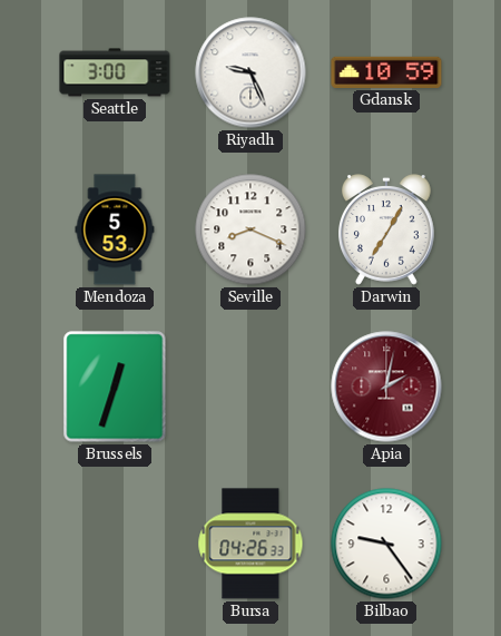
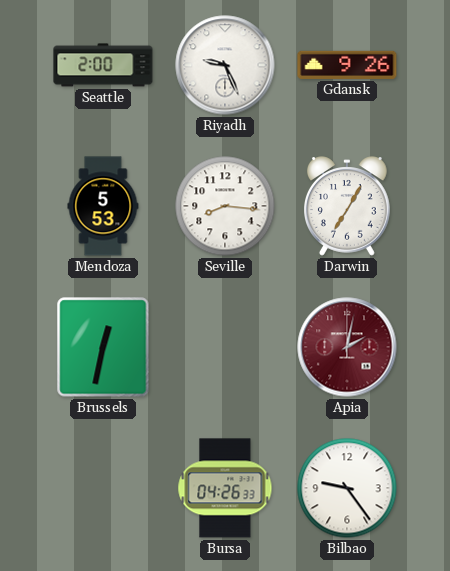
Seattle: 3:00 -> 2:00 (103, 65)
Gdansk: 10:59 -> 9:26 (347, 65)
Seville: 8:19 -> 8:16 (225, 206)
Brussels: 12:33 -> 12:32 (103, 347)
